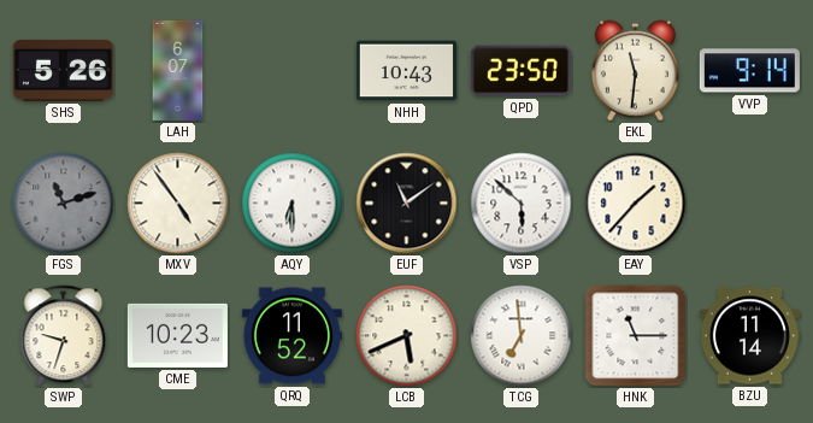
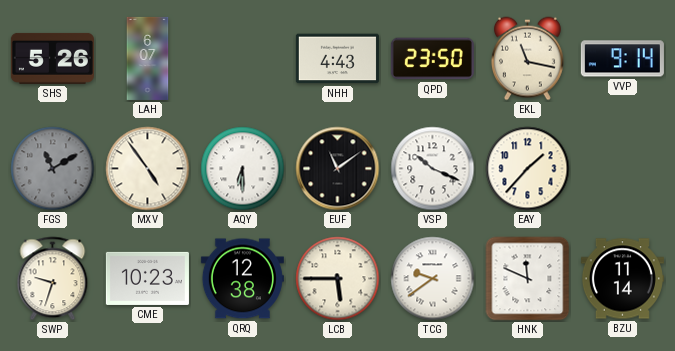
NHH: 10:43 -> 4:43 (337, 59)
EKL: 11:31 -> 11:17 (528, 59)
FGS: 11:12 -> 11:10 (53, 169)
VSP: 5:52 -> 10:19 (433, 169)
QRQ: 11:52 -> 12:38 (242, 279)
LCB: 5:41 -> 5:45 (338, 279)
TCG: 6:59 -> 9:39 (433, 279)
HNK: 11:15 -> 11:49 (528, 279)
